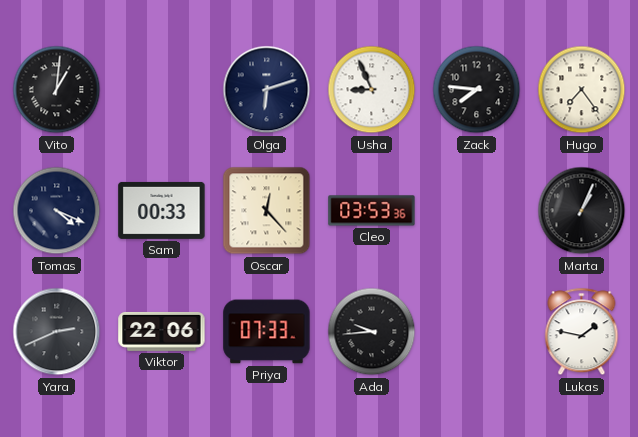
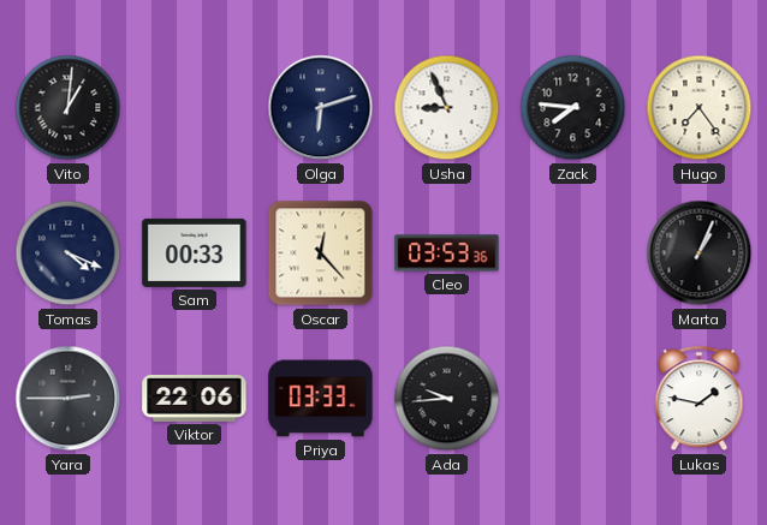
Yara: 2:41 -> 2:45 (69, 399)
Priya: 07:33 -> 03:33 (321, 399)
